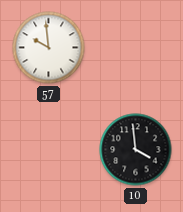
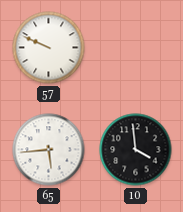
57: 9:59 -> 9:49 (49, 48)
65: none -> 5:44 (49, 150)
